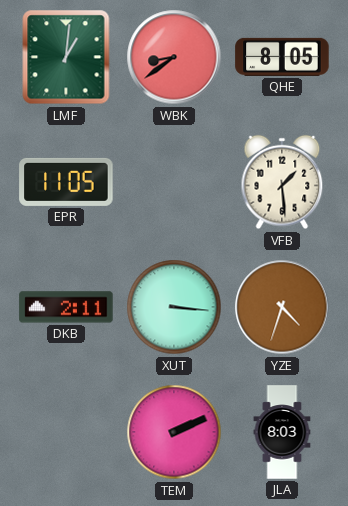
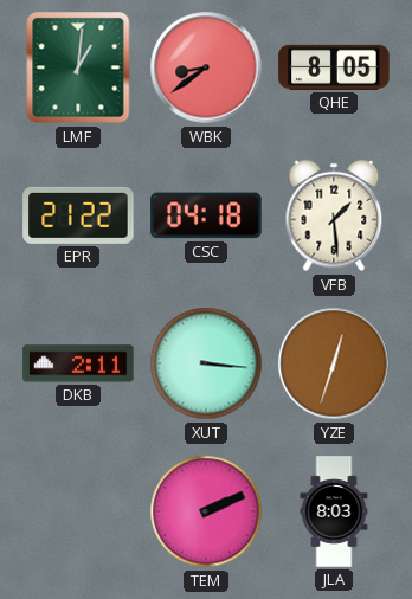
EPR: 11:05 -> 21:22 (78, 215)
CSC: none -> 04:18 (206, 215)
YZE: 4:33 -> 12:33 (334, 363)
